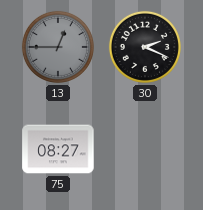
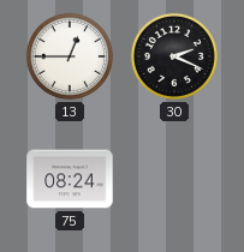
13 dial: grey -> white (70, 56)
75: 08:27 -> 08:24 (70, 179)
